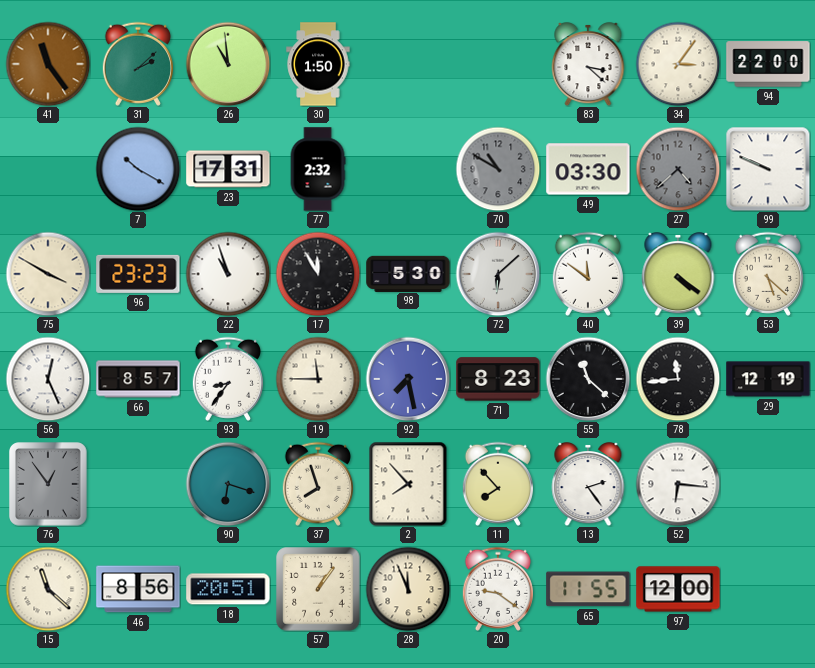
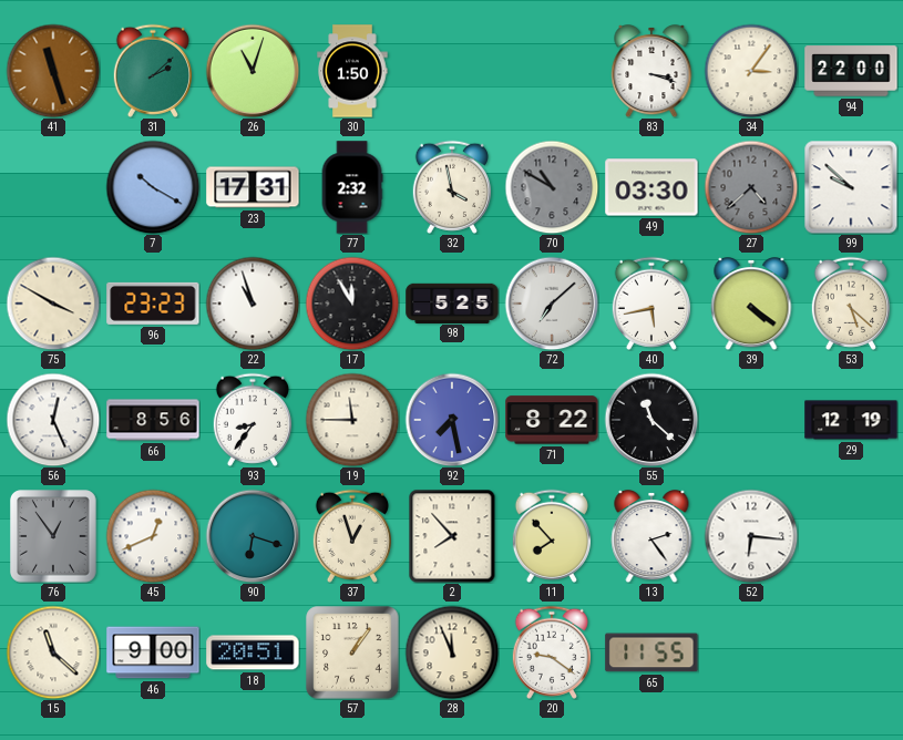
41: 11:24 -> 11:27 (53, 71)
26: 10:59 -> 11:03 (253, 71)
83: 3:22 -> 3:18 (651, 72)
32: none -> 3:58 (452, 187)
99: 9:49 -> 9:52 (851, 187)
98: 5:30 -> 5:25 (452, 302)
72: 6:08 -> 7:08 (552, 304)
40: 11:51 -> 5:43 (651, 304)
66: 8:57 -> 8:56 (153, 420)
71: 8:23 -> 8:22 (552, 420)
78: 11:44 -> none (678, 379)
45: none -> 12:41 (153, 536)
37: 7:57 -> 12:57 (352, 536)
46: 8:56 -> 9:00 (153, 652)
97: 12:00 -> none (678, 589)
